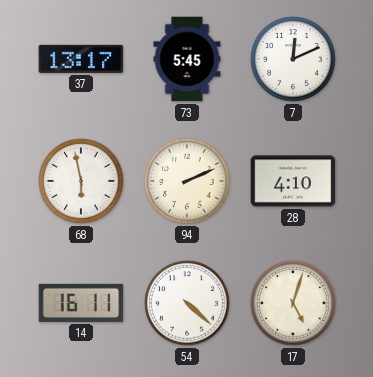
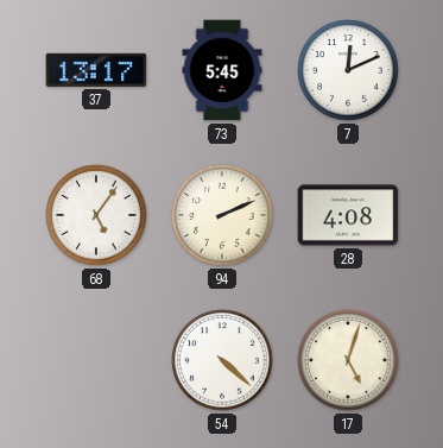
68: 5:58 -> 5:06 (96, 215)
28: 4:10 -> 4:08 (348, 215)
14: 16:11 -> none (81, 303)
